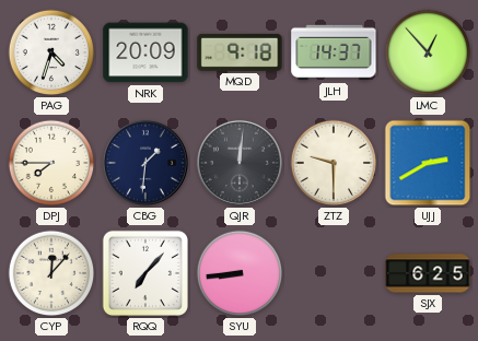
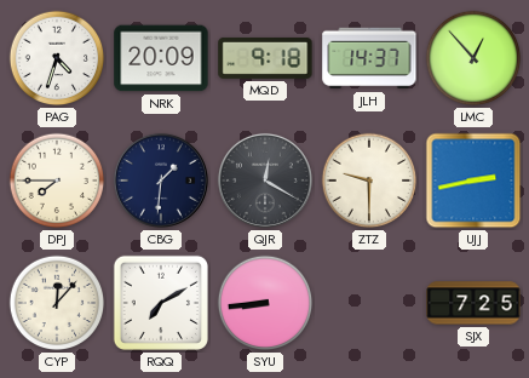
QJR: 12:01 -> 12:20 (265, 181)
UJJ: 2:40 -> 2:43 (473, 181)
RQQ: 7:07 -> 7:10 (161, 303)
SJX: 6:25 -> 7:25 (473, 303)
